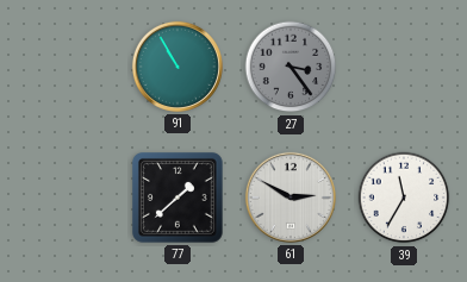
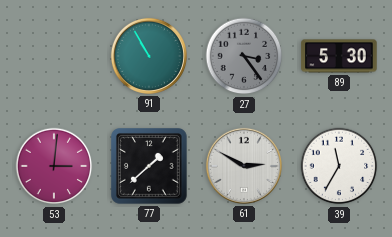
89: none -> 5:30 (339, 56)
53: none -> 3:01 (54, 166)
